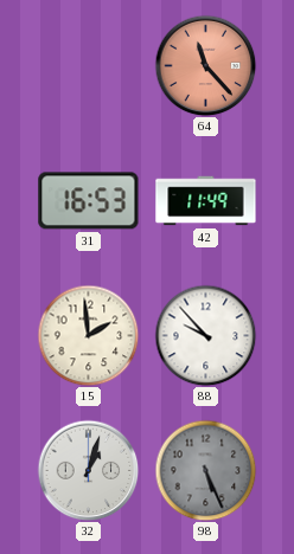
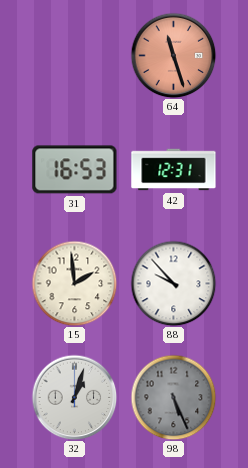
64: 11:23 -> 11:27 (173, 55)
42: 11:49 -> 12:31 (174, 170)
